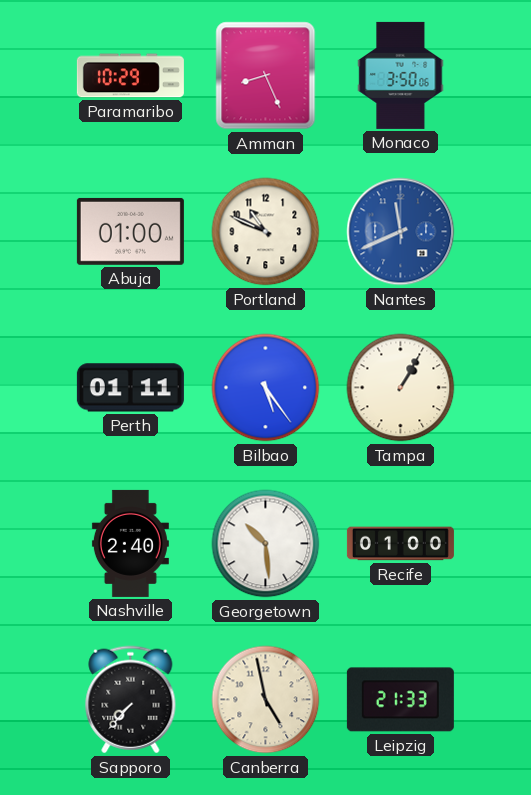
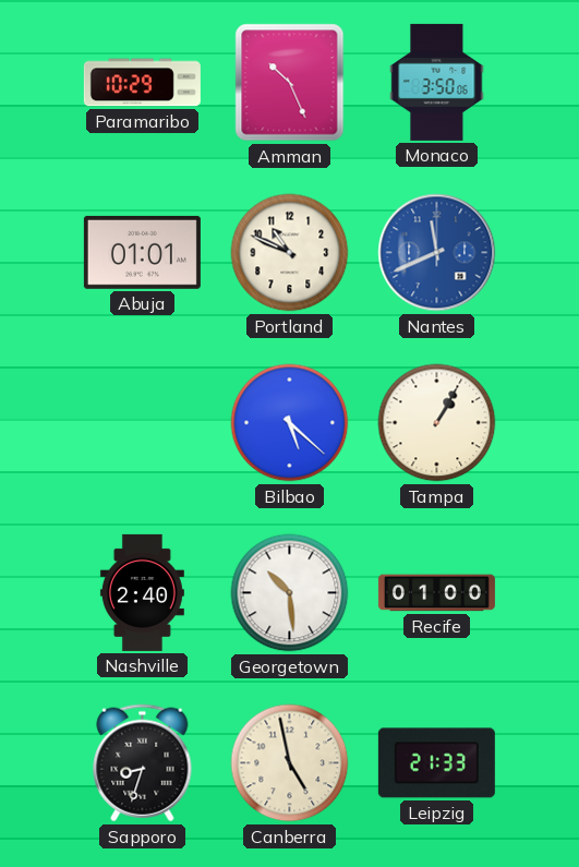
Amman: 8:26 -> 10:26 (290, 83)
Abuja: 01:00 -> 01:01 (142, 252)
Perth: 01:11 -> none (130, 388)
Bilbao: 5:24 -> 5:22 (290, 423)
Sapporo: 7:37 -> 8:33 (143, 763)
